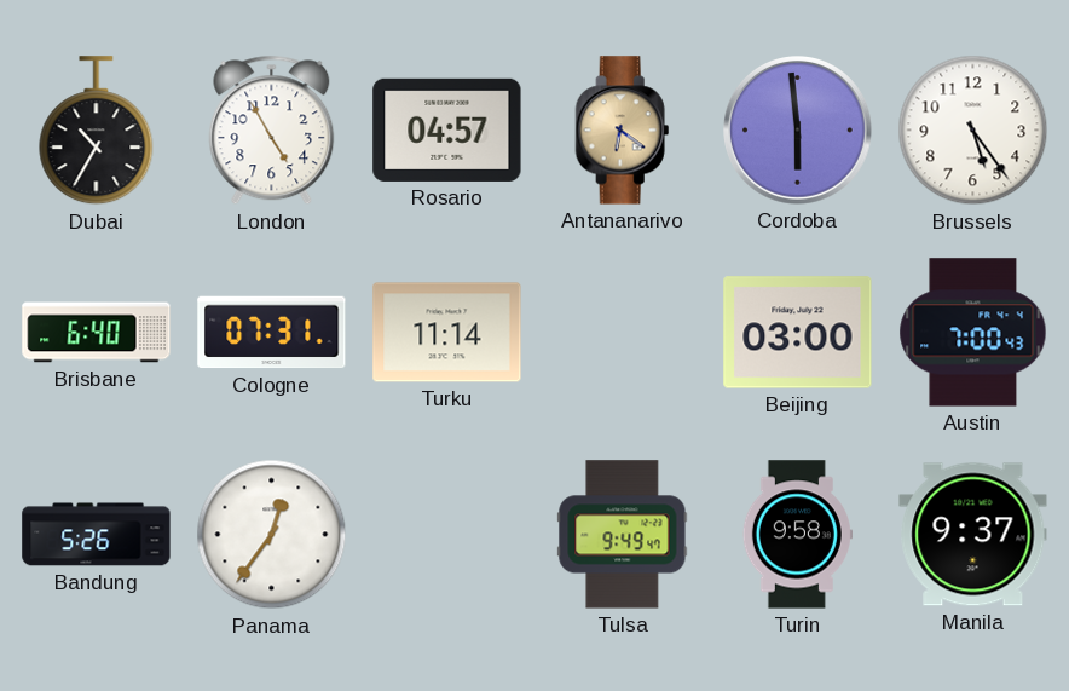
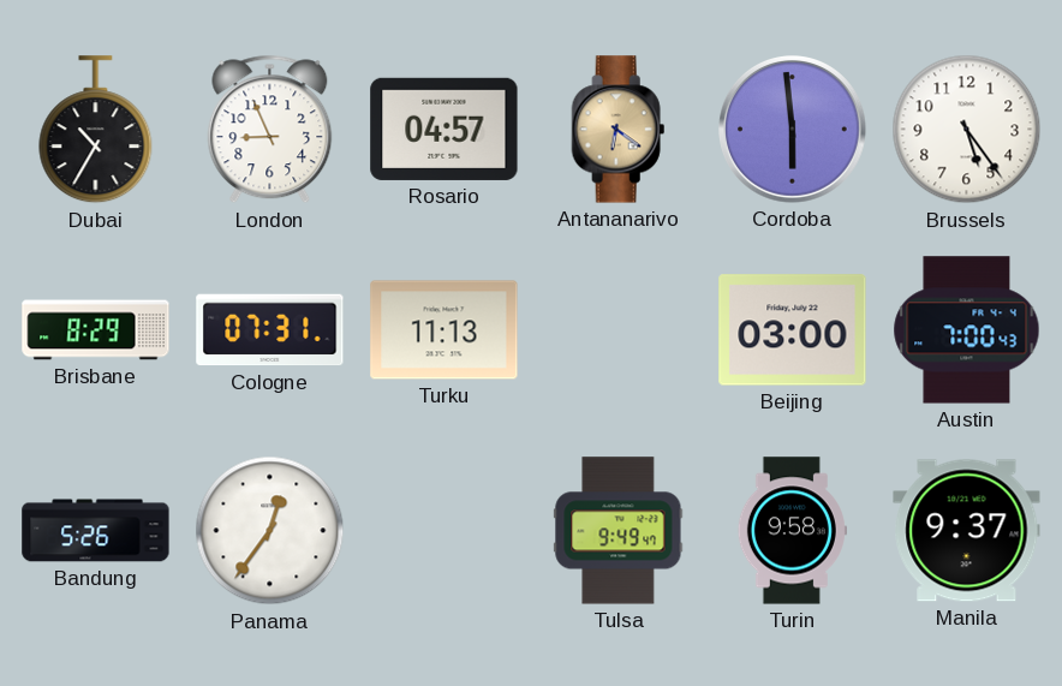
London: 4:55 -> 8:56 (270, 130)
Brisbane: 6:40 -> 8:29 (96, 330)
Turku: 11:14 -> 11:13 (445, 330)
